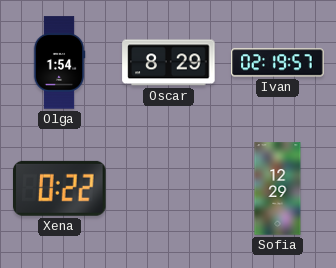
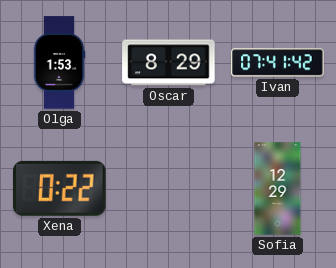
Olga: 1:54 -> 1:53 (59, 63)
Ivan: 02:19 -> 07:41 (278, 63)
